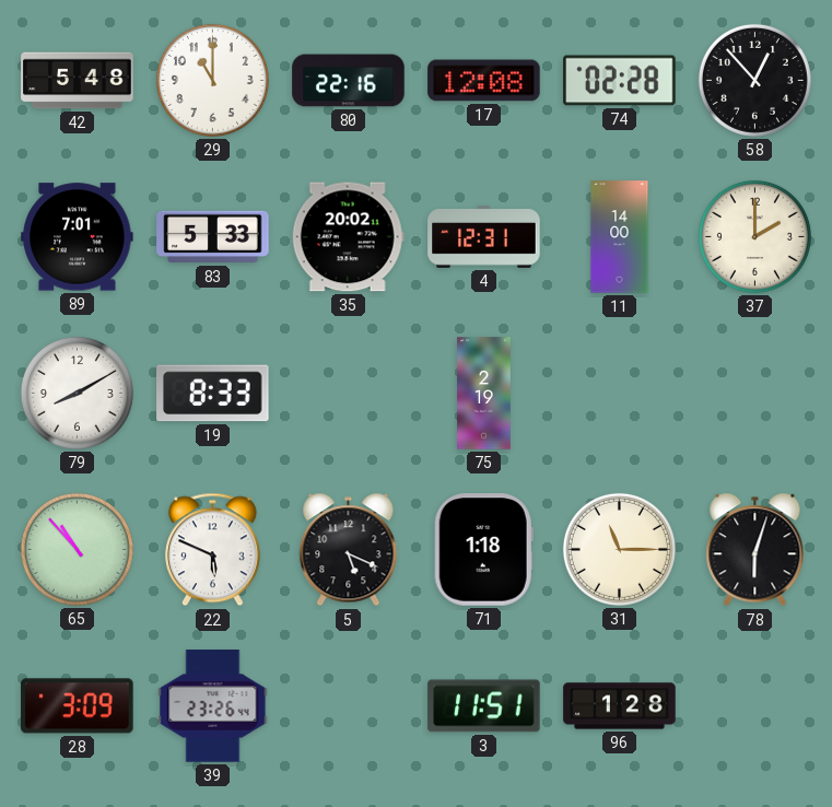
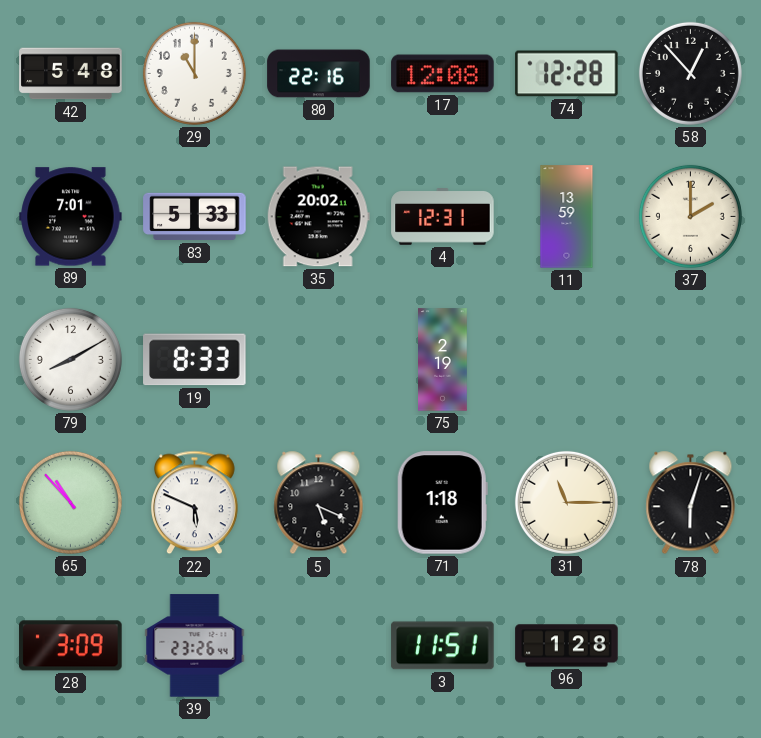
74: 02:28 -> 12:28 (567, 74)
11: 14:00 -> 13:59 (567, 217)
